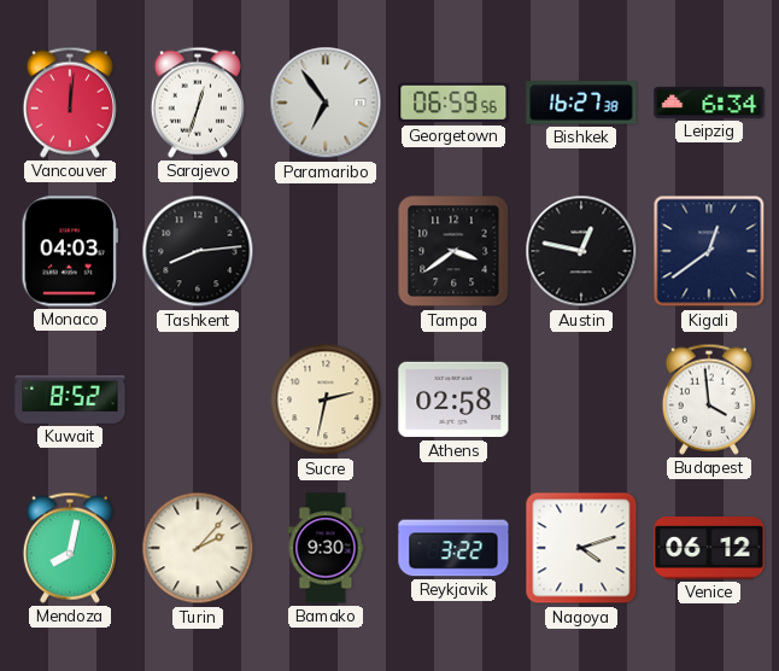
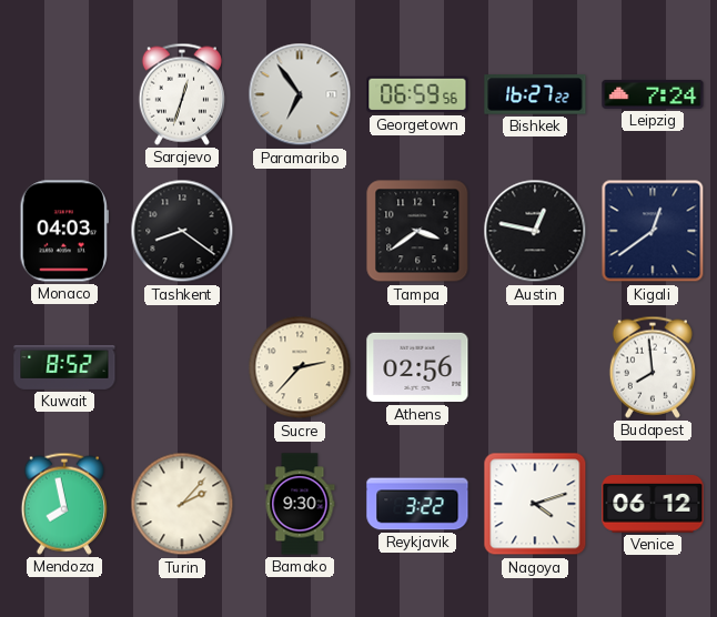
Vancouver: 12:01 -> none (70, 103)
Bishkek: 16:27:38 -> 16:27:22 (535, 94)
Leipzig: 6:34 -> 7:24 (653, 94)
Tashkent: 8:14 -> 8:21 (182, 231)
Sucre: 2:32 -> 2:37 (300, 367)
Athens: 02:58 -> 02:56 (417, 367)
Budapest: 3:59 -> 7:59 (653, 367)
Mendoza: 8:02 -> 7:58 (64, 504)
